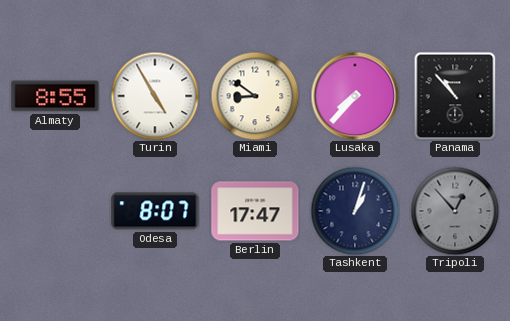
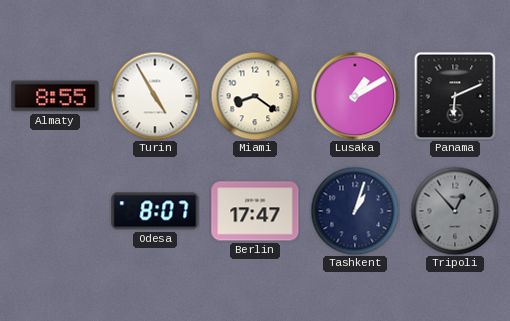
Miami: 8:51 -> 8:21 (255, 96)
Lusaka: 7:37 -> 1:10 (355, 96)
Panama: 10:53 -> 6:11 (455, 96)
